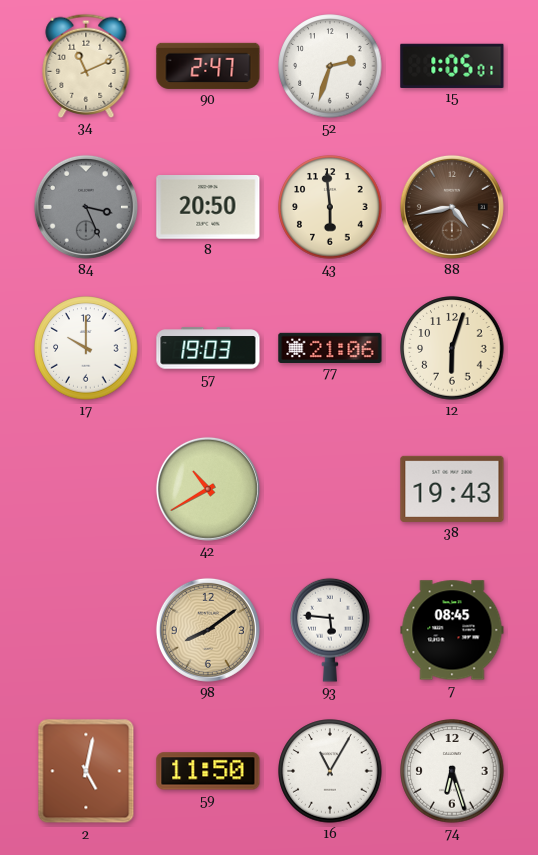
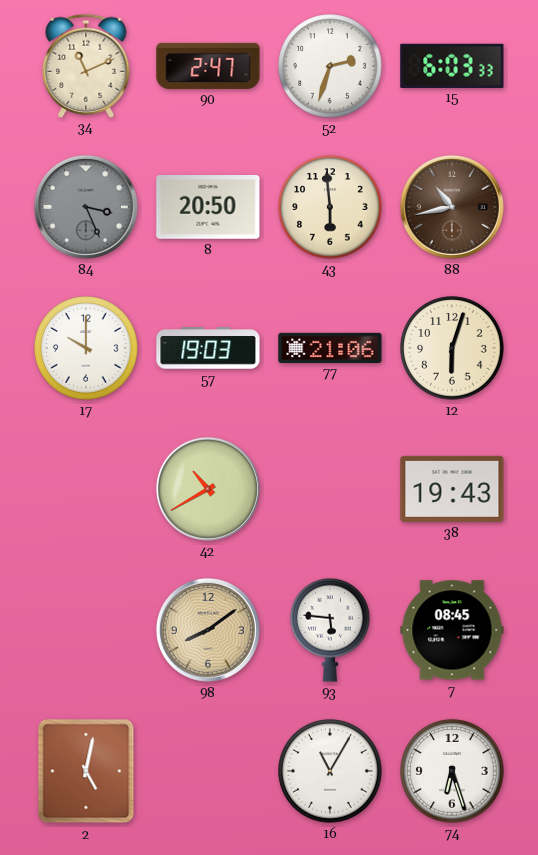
15: 1:05 -> 6:03 (452, 65)
88: 4:43 -> 10:43 (452, 207)
59: 11:50 -> none (208, 771)
